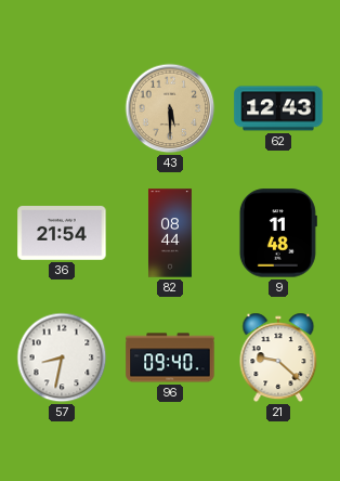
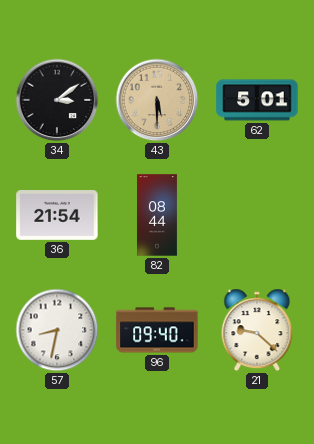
34: none -> 3:09 (57, 100)
62: 12:43 -> 5:01 (257, 100)
9: 11:48 -> none (278, 233)
